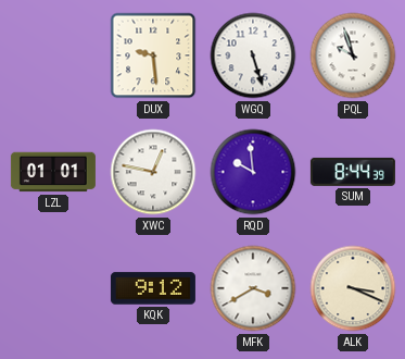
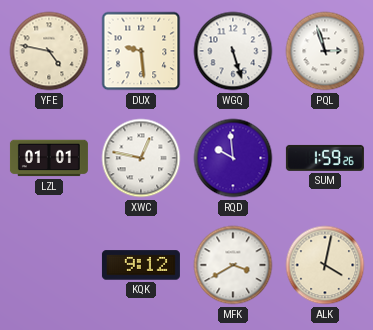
YFE: none -> 4:47 (49, 51)
PQL: 9:57 -> 2:57 (325, 51)
SUM: 8:44 -> 1:59 (325, 158)
ALK: 3:19 -> 4:02 (325, 265)
